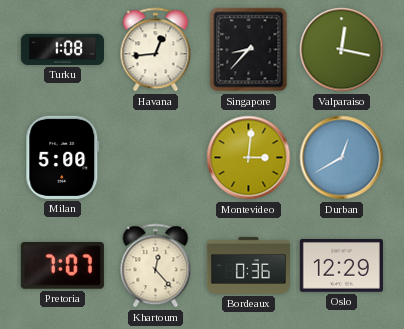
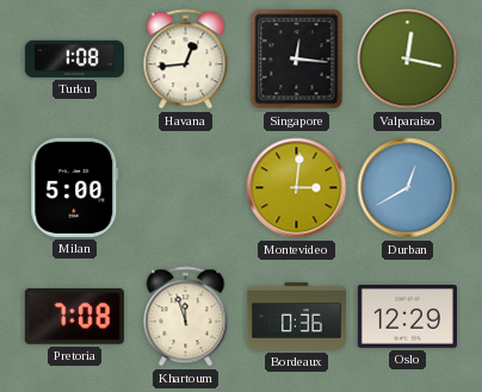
Singapore: 8:37 -> 12:16 (297, 60)
Pretoria: 7:07 -> 7:08 (74, 317)
Khartoum: 12:23 -> 11:57 (186, 317)
